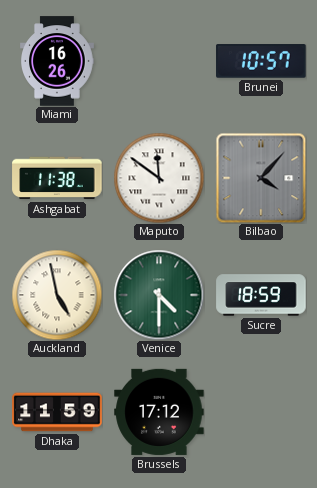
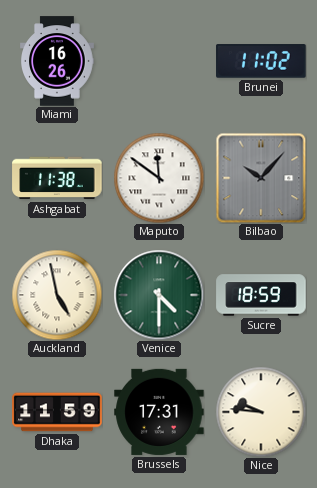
Brunei: 10:57 -> 11:02 (261, 61)
Bilbao: 4:07 -> 10:07 (261, 178)
Brussels: 17:12 -> 17:31 (159, 412)
Nice: none -> 9:46 (261, 412)
